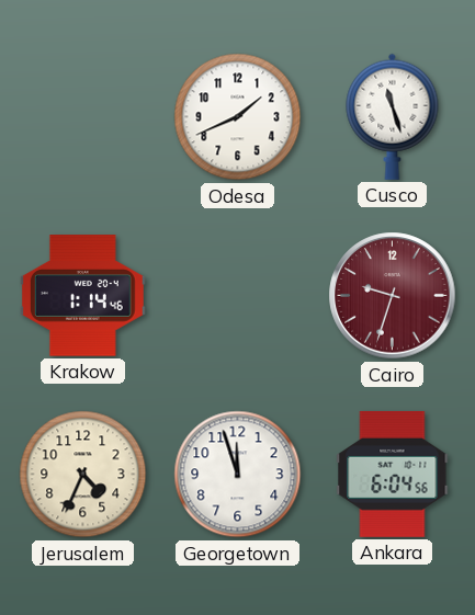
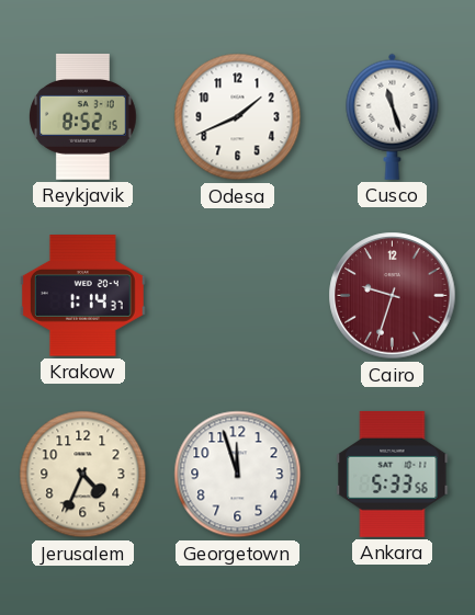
Reykjavik: none -> 8:52 (83, 116)
Krakow: 1:14:46 -> 1:14:37 (82, 296)
Ankara: 6:04 -> 5:33 (393, 474)
